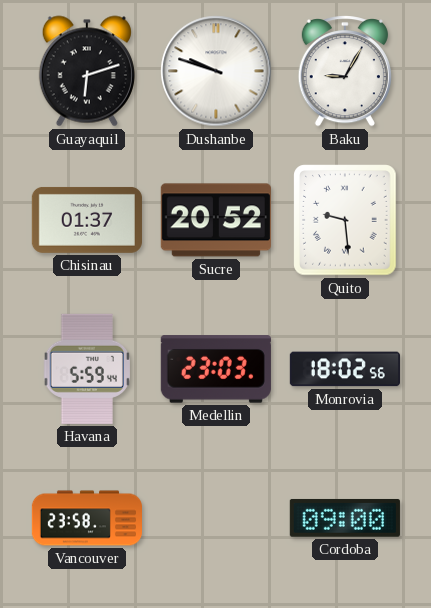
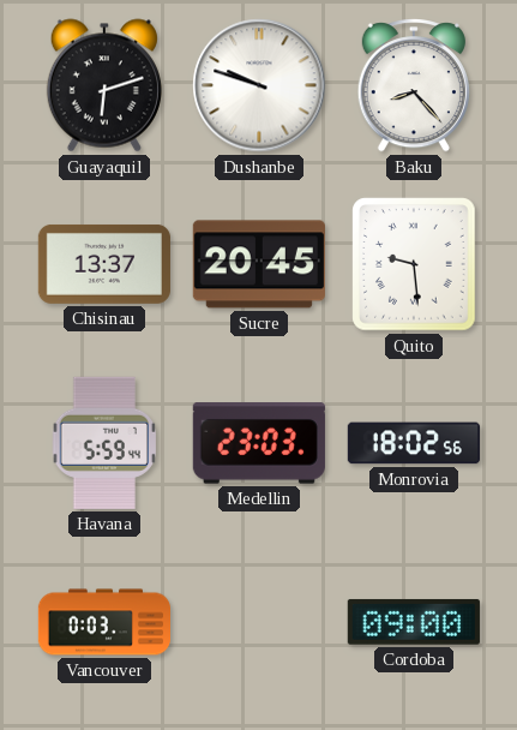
Baku: 9:05 -> 8:23 (414, 86)
Chisinau: 01:37 -> 13:37 (104, 264)
Sucre: 20:52 -> 20:45 (259, 264)
Vancouver: 23:58 -> 0:03 (103, 622)
